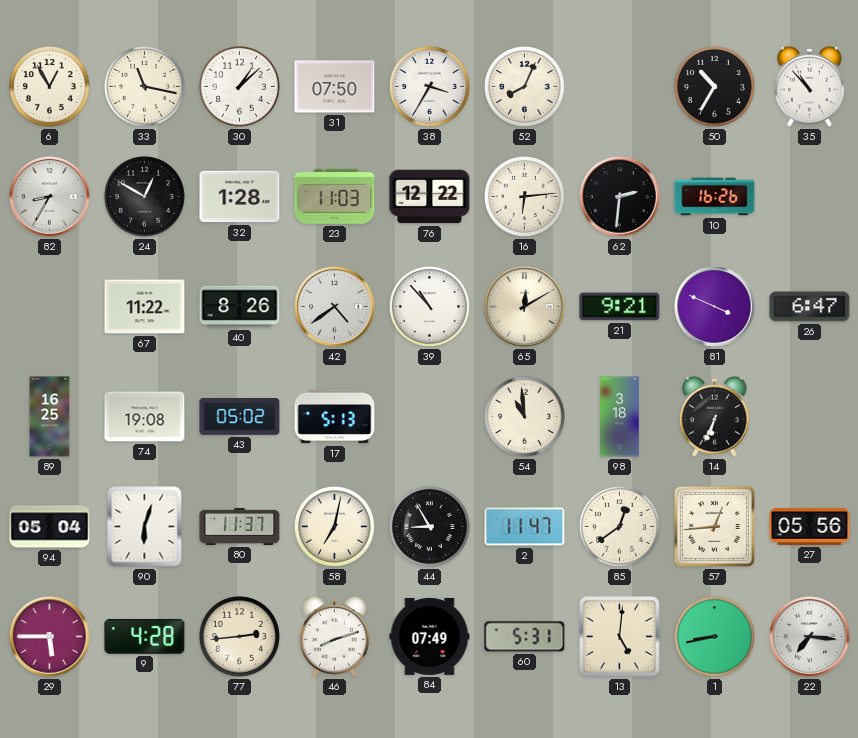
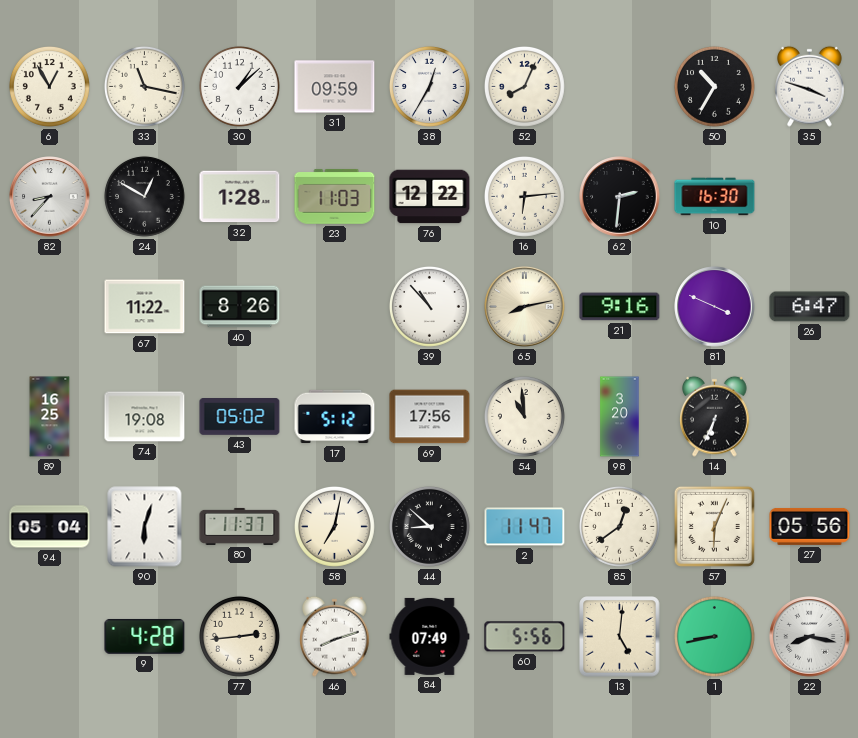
31: 07:50 -> 09:59 (335, 87)
38: 3:35 -> 12:35 (429, 86)
35: 10:53 -> 3:48 (810, 86)
82: 8:35 -> 8:37 (50, 197)
10: 16:26 -> 16:30 (715, 197)
42: 4:39 -> none (335, 307)
65: 12:10 -> 8:13 (525, 307)
21: 9:21 -> 9:16 (620, 307)
17: 5:13 -> 5:12 (335, 417)
69: none -> 17:56 (430, 417)
98: 3:18 -> 3:20 (620, 417)
44: 8:55 -> 8:52 (429, 526)
57: 12:44 -> 6:04 (714, 526)
29: 5:45 -> none (50, 637)
60: 5:31 -> 5:56 (525, 637)
22: 7:16 -> 8:17 (810, 637)
